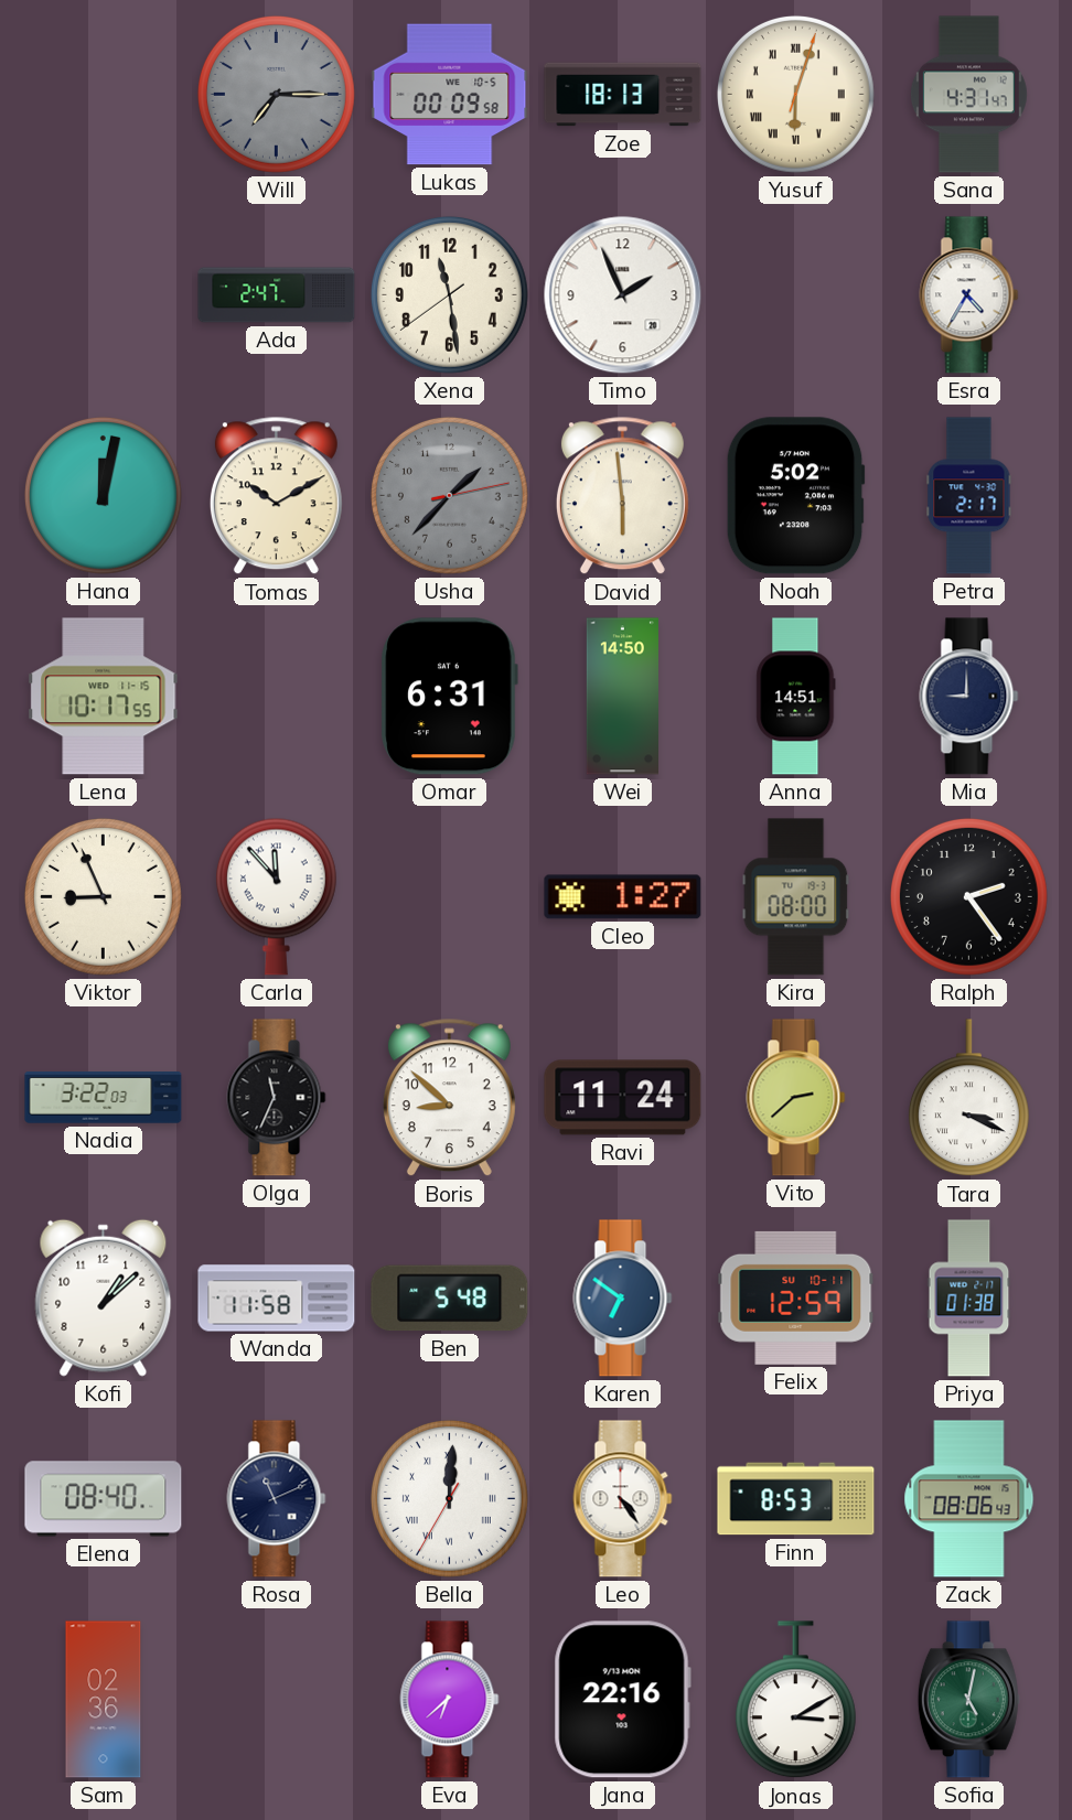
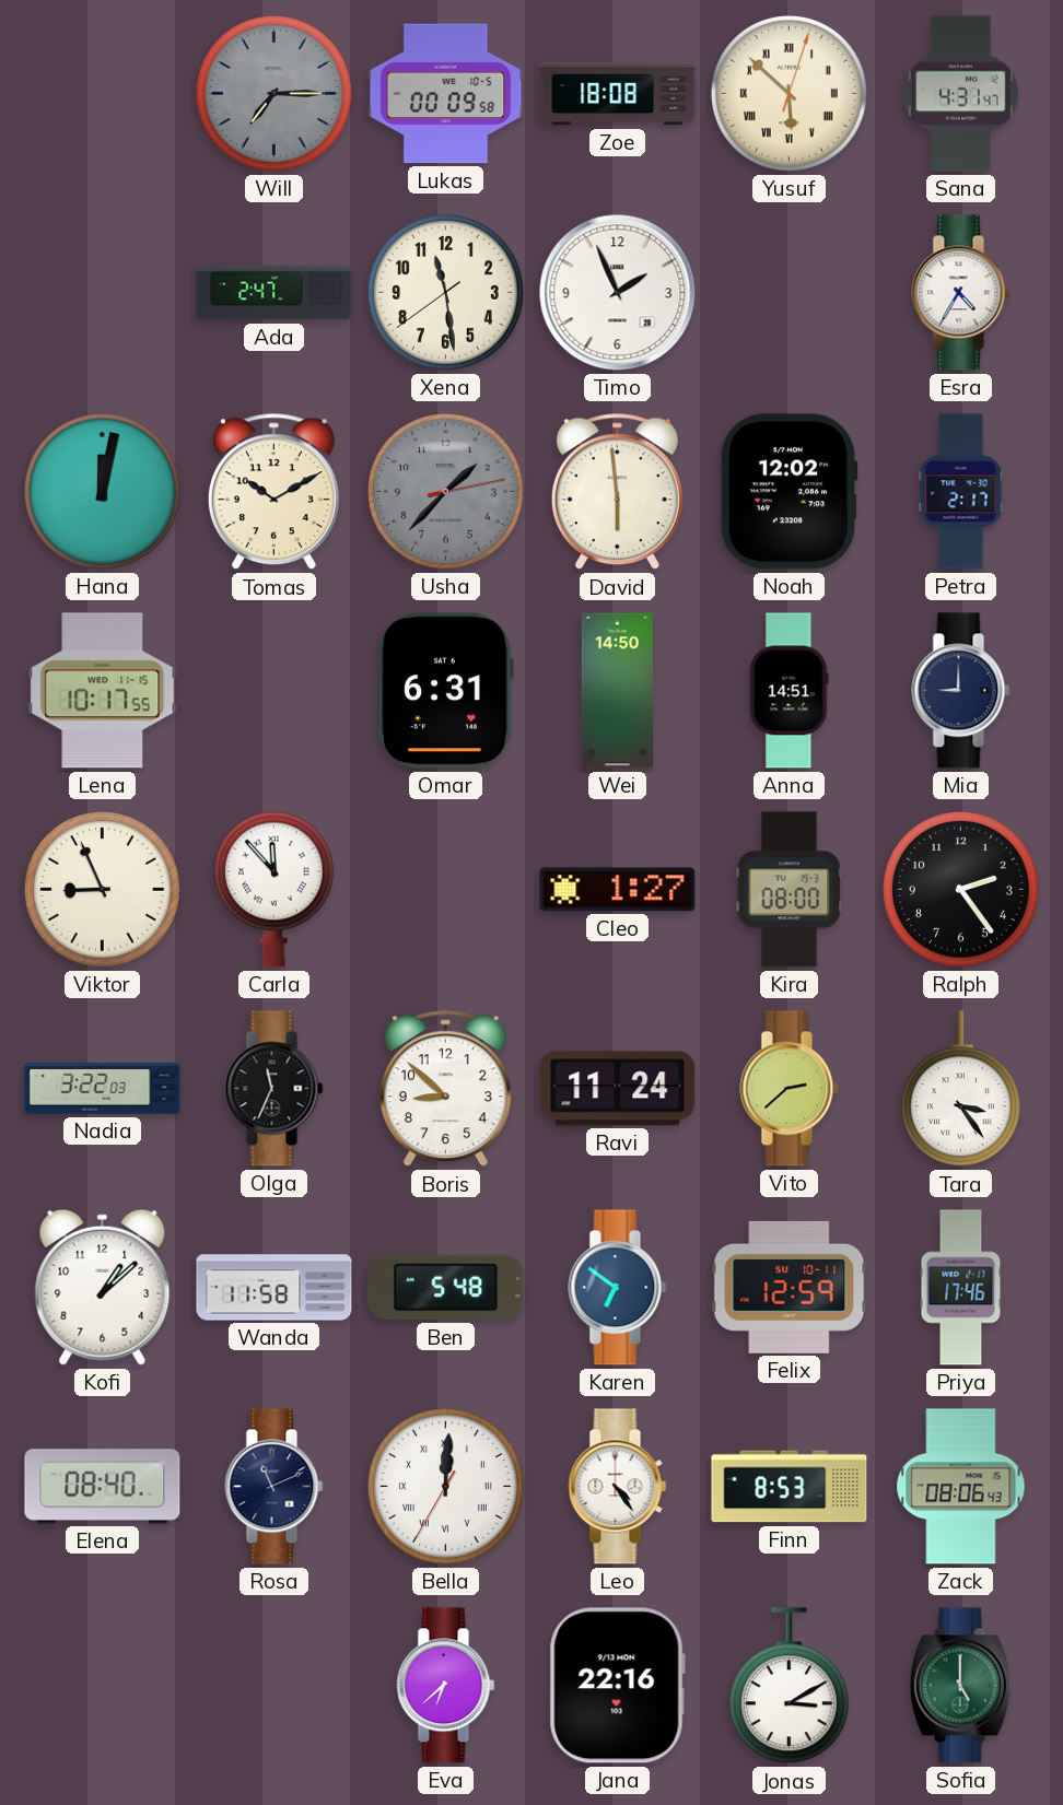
Zoe: 18:13 -> 18:08 (618, 94)
Yusuf: 6:03 -> 5:52 (789, 93)
Noah: 5:02 -> 12:02 (789, 492)
Tara: 3:19 -> 3:24 (960, 1089)
Priya: 01:38 -> 17:46 (961, 1288)
Sam: 02:36 -> none (104, 1700)
Sofia: 5:02 -> 5:00 (960, 1686)
